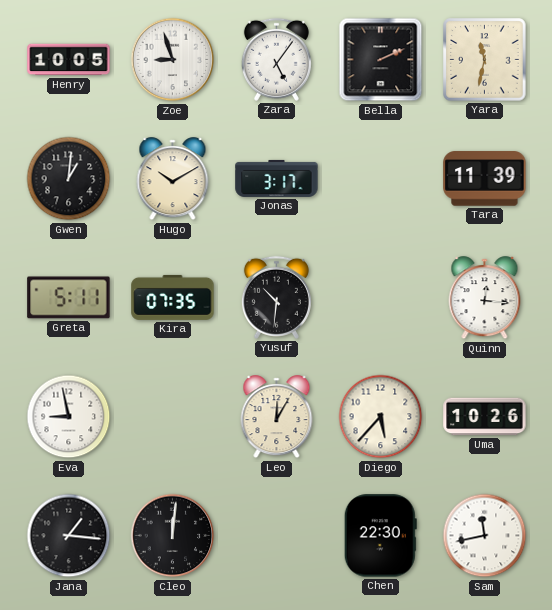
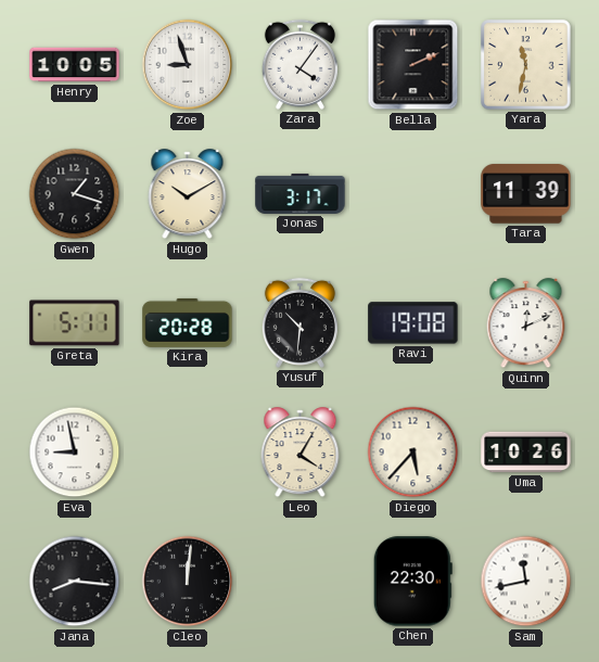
Zara: 5:06 -> 4:06 (299, 64)
Gwen: 1:01 -> 1:18 (75, 194)
Kira: 07:35 -> 20:28 (188, 322)
Ravi: none -> 19:08 (413, 323)
Quinn: 12:16 -> 12:11 (526, 323)
Leo: 12:05 -> 4:05 (301, 453)
Jana: 1:16 -> 8:16 (75, 582)
